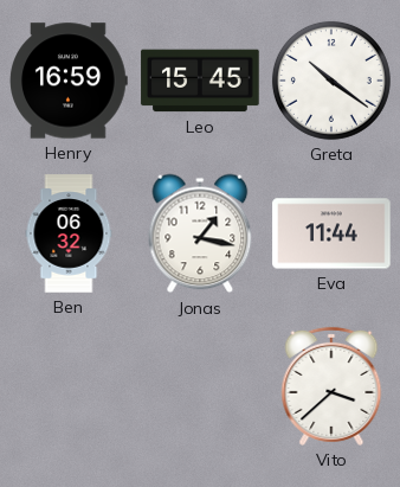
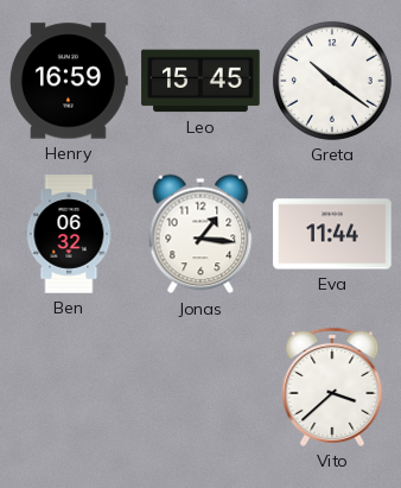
Jonas: 1:17 -> 1:16 (200, 234)
